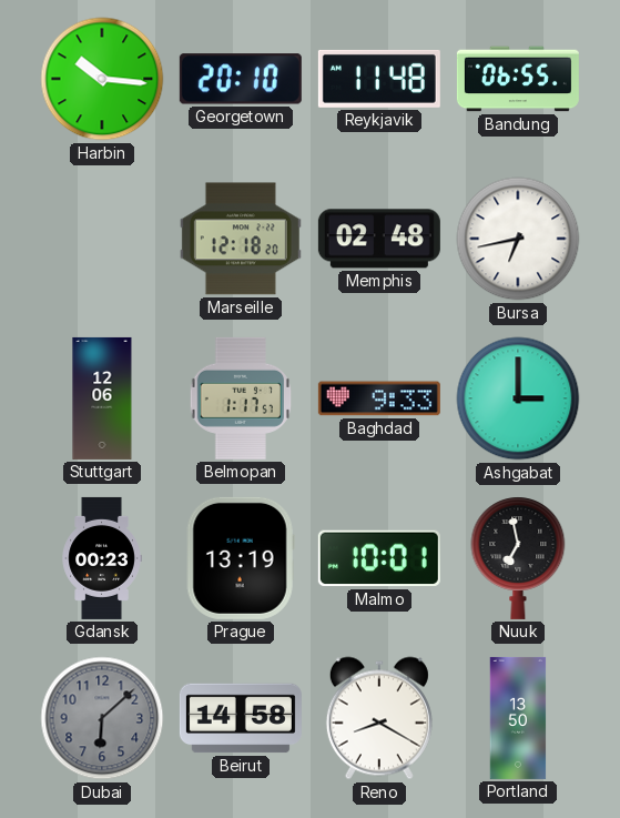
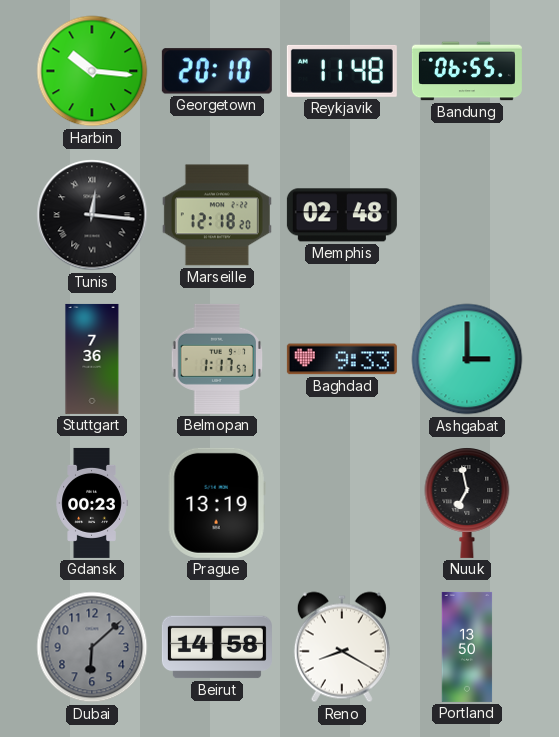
Tunis: none -> 12:16 (92, 215)
Bursa: 6:43 -> none (518, 239)
Stuttgart: 12:06 -> 7:36 (92, 359)
Malmo: 10:01 -> none (379, 558)
